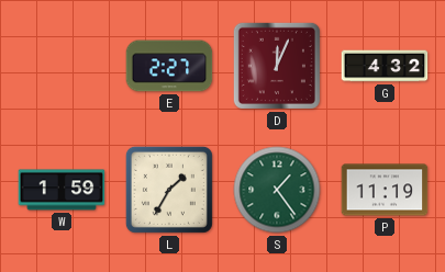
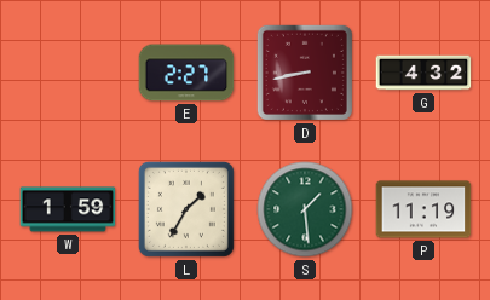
D: 12:04 -> 8:43 (305, 73)
S: 1:24 -> 1:29 (305, 209)
